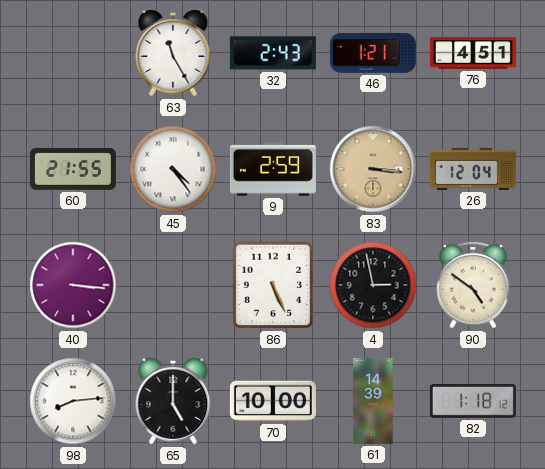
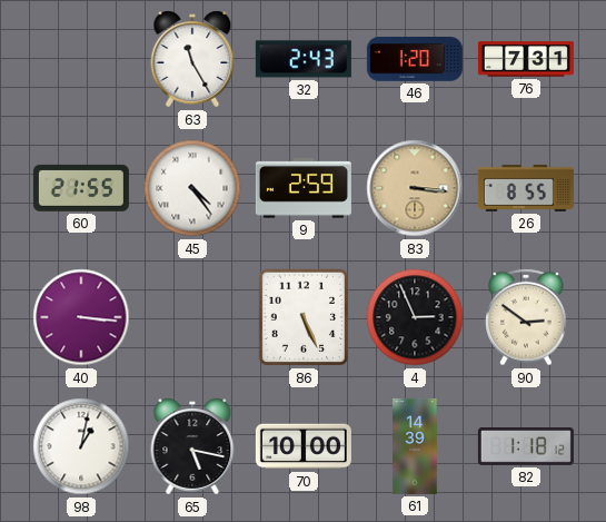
46: 1:21 -> 1:20 (415, 59)
76: 4:51 -> 7:31 (526, 59)
26: 12:04 -> 8:55 (526, 188)
4: 2:58 -> 2:56 (415, 317)
90: 4:51 -> 2:51 (526, 317)
98: 8:14 -> 1:02 (81, 446)
65: 5:00 -> 5:17 (192, 446)
